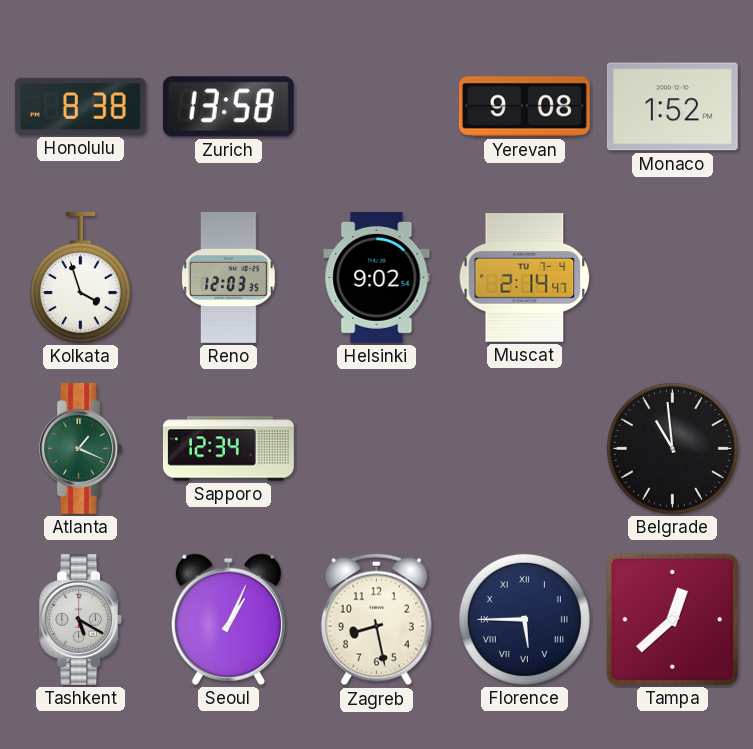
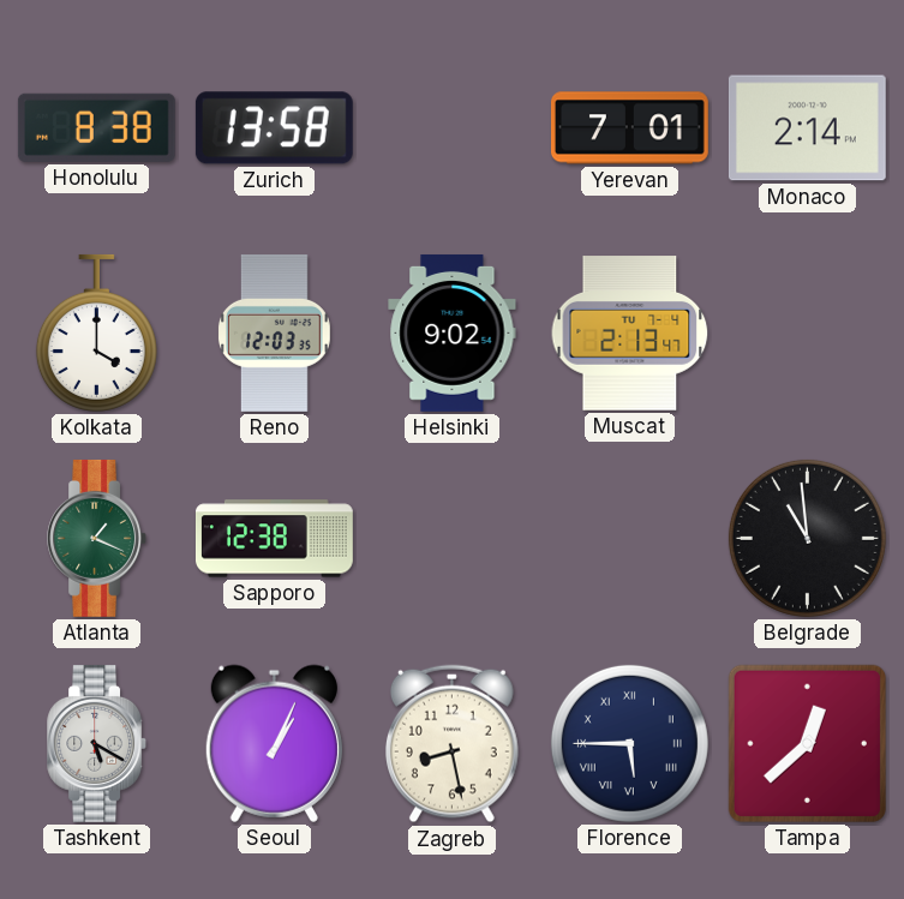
Yerevan: 9:08 -> 7:01 (629, 128)
Monaco: 1:52 -> 2:14 (807, 128)
Kolkata: 3:57 -> 4:00 (96, 332)
Muscat: 2:14 -> 2:13 (630, 334)
Sapporo: 12:34 -> 12:38 (274, 539)
